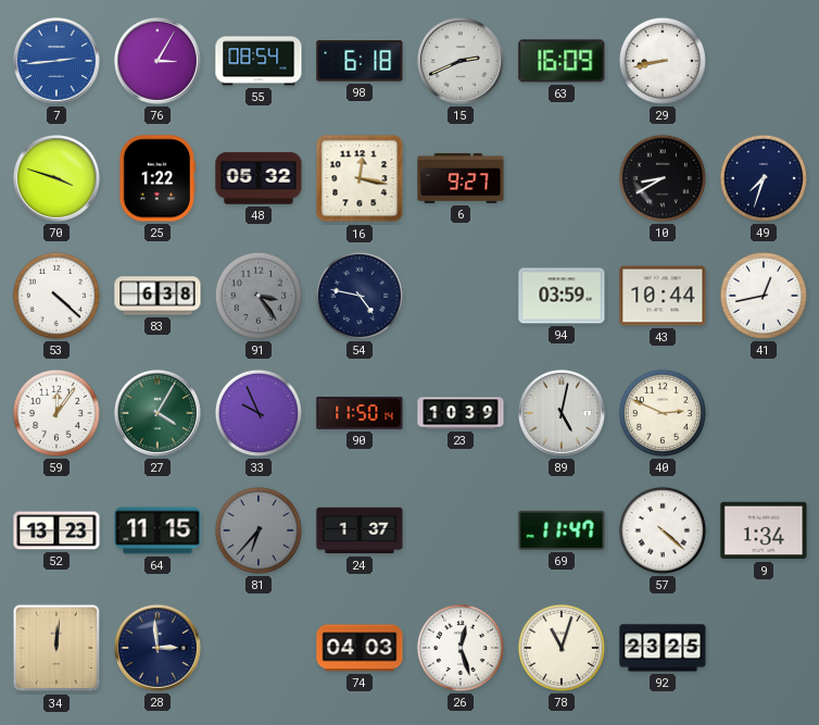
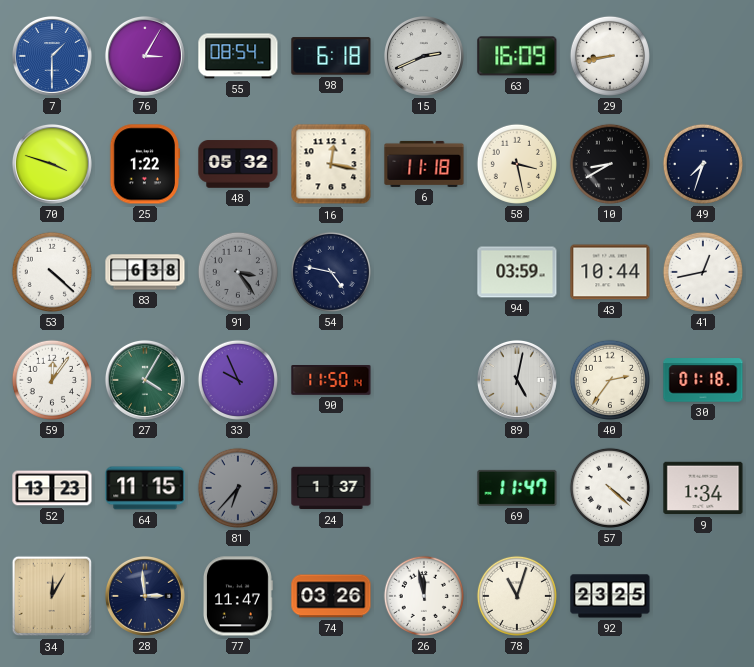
7: 2:44 -> 1:30 (52, 56)
6: 9:27 -> 11:18 (424, 164)
58: none -> 3:28 (517, 164)
23: 10:39 -> none (461, 413)
40: 2:49 -> 2:36 (610, 380)
30: none -> 01:18 (703, 380)
34: 12:01 -> 12:05 (52, 596)
77: none -> 11:47 (238, 596)
74: 04:03 -> 03:26 (331, 596)
26: 12:27 -> 11:58 (424, 596)
